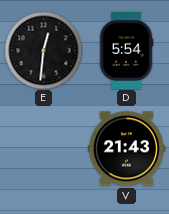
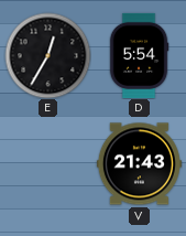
E: 12:31 -> 12:35 (47, 55)
